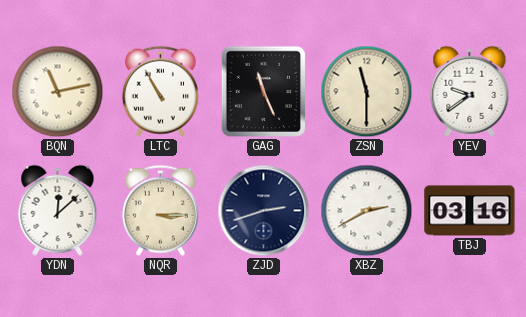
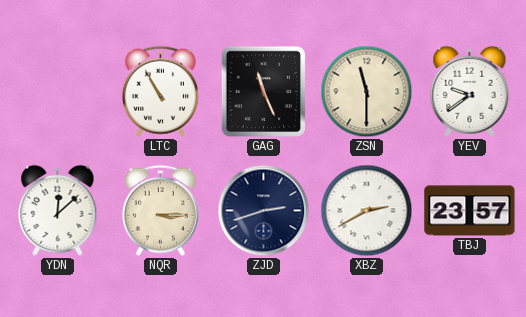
BQN: 11:13 -> none (58, 92)
TBJ: 03:16 -> 23:57 (470, 211)
